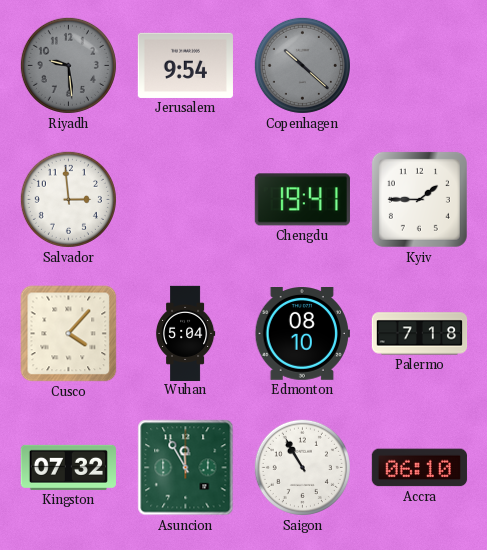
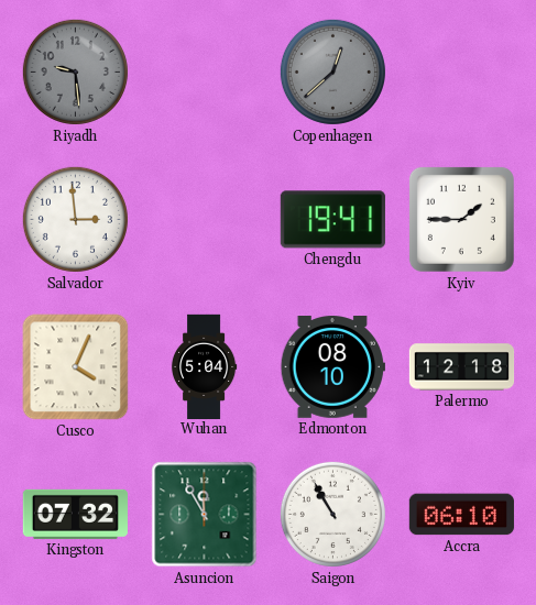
Jerusalem: 9:54 -> none (185, 65)
Copenhagen: 10:22 -> 12:38 (332, 71)
Cusco: 4:07 -> 4:04 (76, 367)
Palermo: 7:18 -> 12:18 (462, 367)
